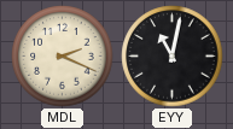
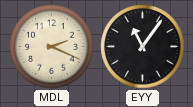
EYY: 11:02 -> 11:06 (143, 47)
